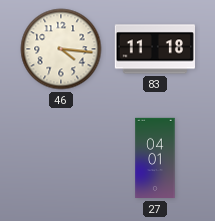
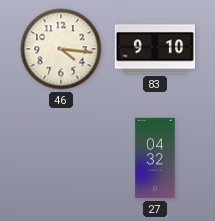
83: 11:18 -> 9:10 (154, 49)
27: 04:01 -> 04:32 (155, 158)
